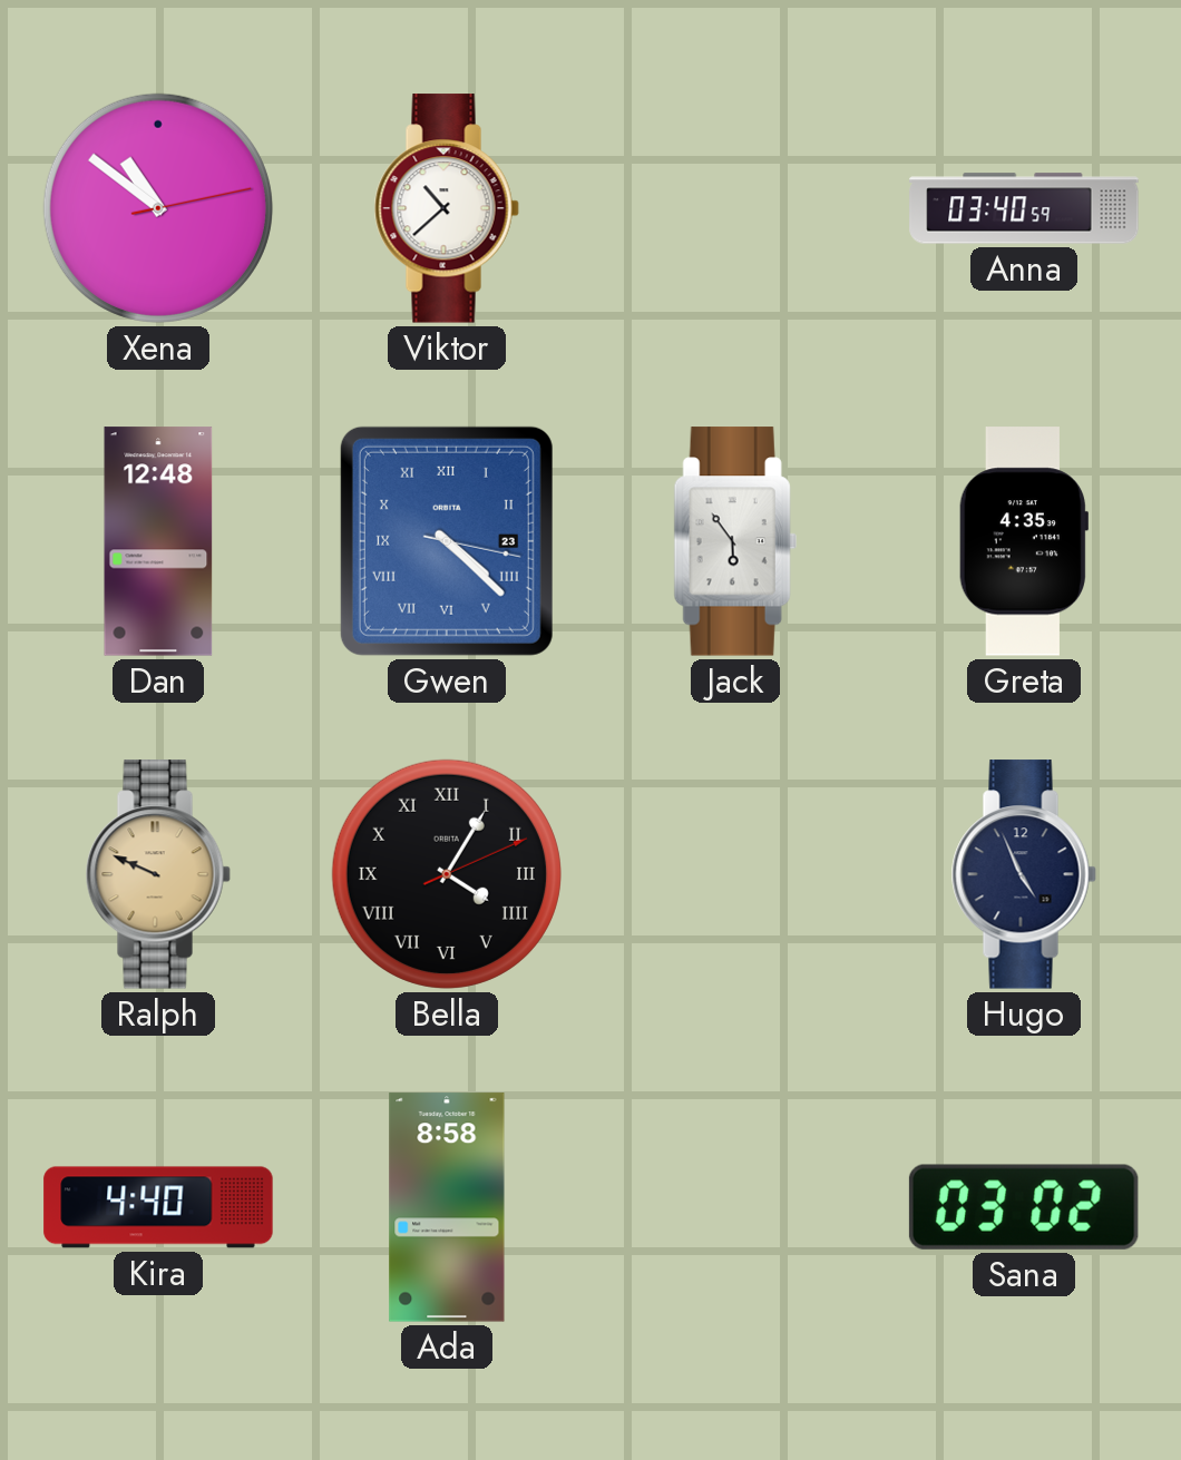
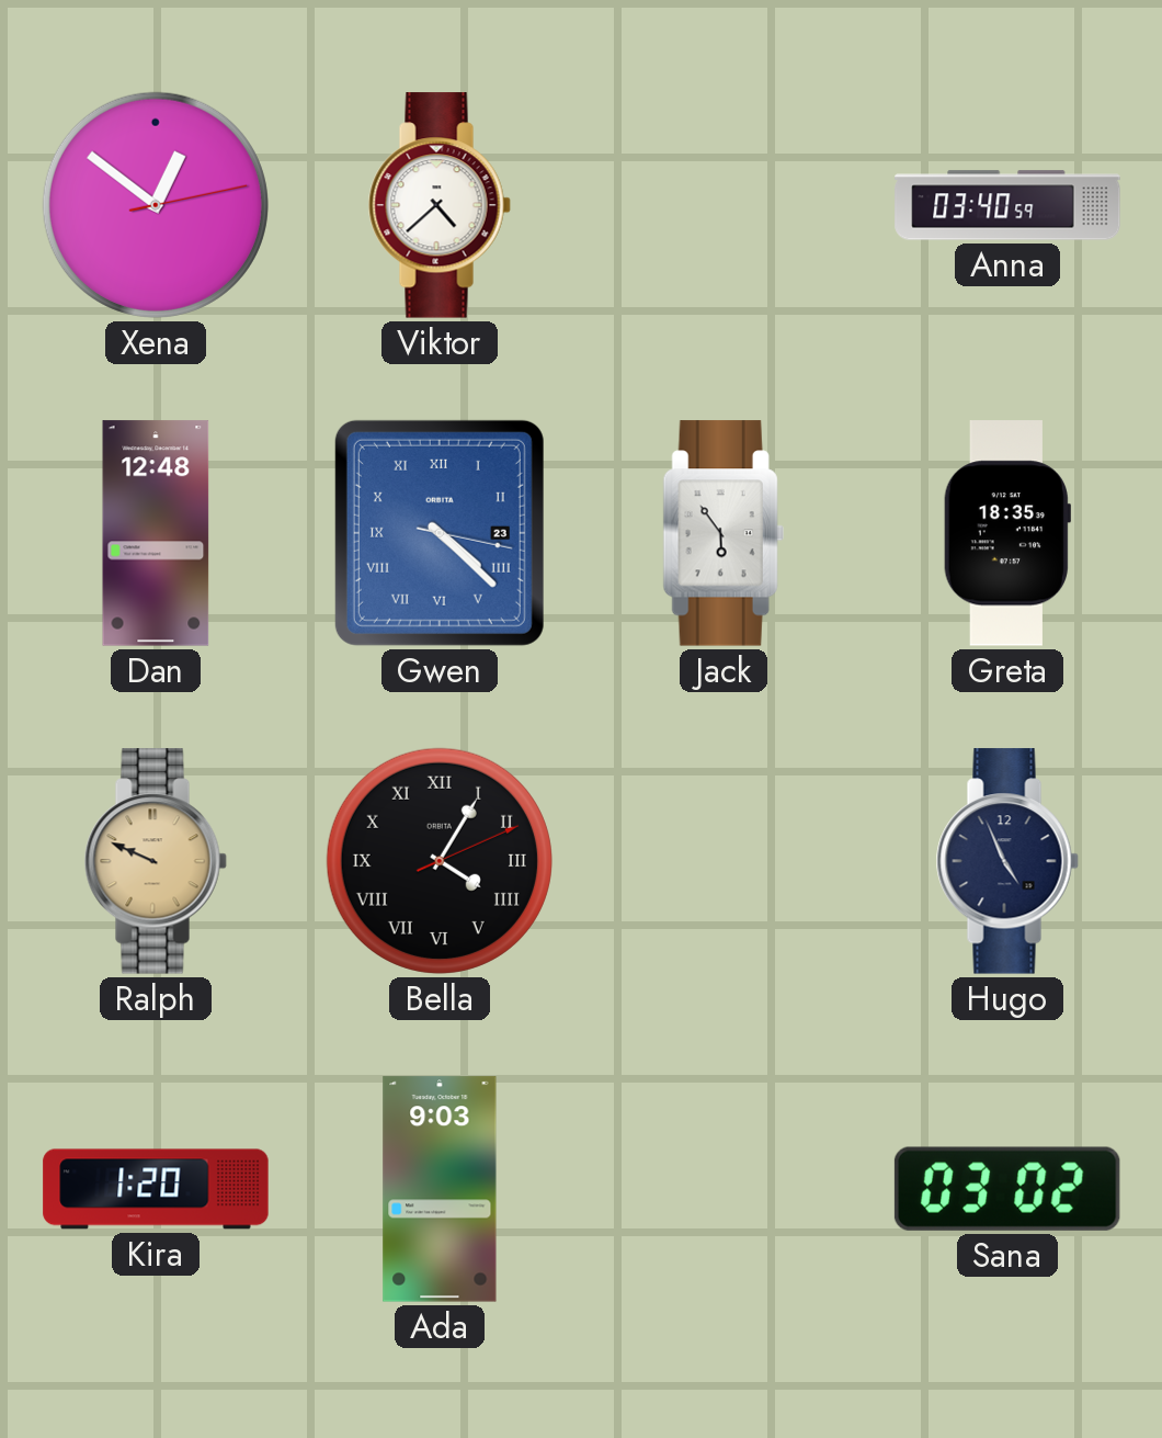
Xena: 10:51 -> 12:51 (156, 205)
Viktor: 10:38 -> 4:38 (440, 205)
Greta: 4:35 -> 18:35 (1006, 533)
Kira: 4:40 -> 1:20 (156, 1189)
Ada: 8:58 -> 9:03 (440, 1189)
